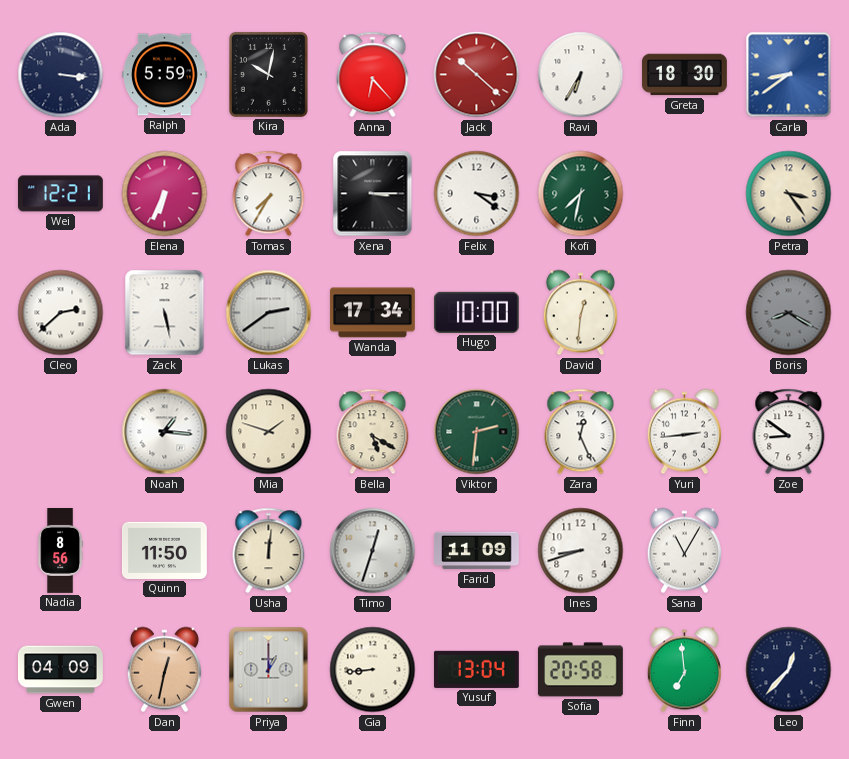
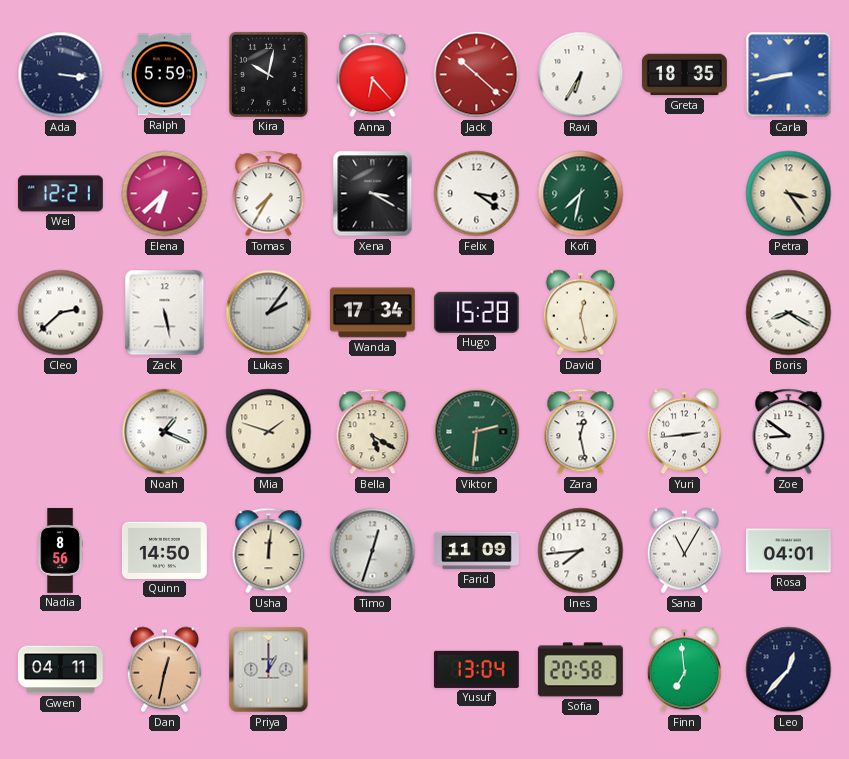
Greta: 18:30 -> 18:35 (685, 75)
Carla: 8:39 -> 8:43 (789, 75)
Elena: 6:34 -> 6:38 (165, 194)
Xena: 3:15 -> 3:20 (373, 194)
Lukas: 2:39 -> 2:06 (269, 313)
Hugo: 10:00 -> 15:28 (476, 312)
David: 12:31 -> 12:28 (580, 313)
Boris dial: grey -> white (789, 313)
Noah: 1:16 -> 1:19 (165, 432)
Zara: 12:26 -> 12:28 (581, 432)
Quinn: 11:50 -> 14:50 (164, 550)
Ines: 8:42 -> 7:44 (581, 551)
Rosa: none -> 04:01 (788, 551)
Gwen: 04:09 -> 04:11 (61, 670)
Gia: 8:44 -> none (373, 670)
